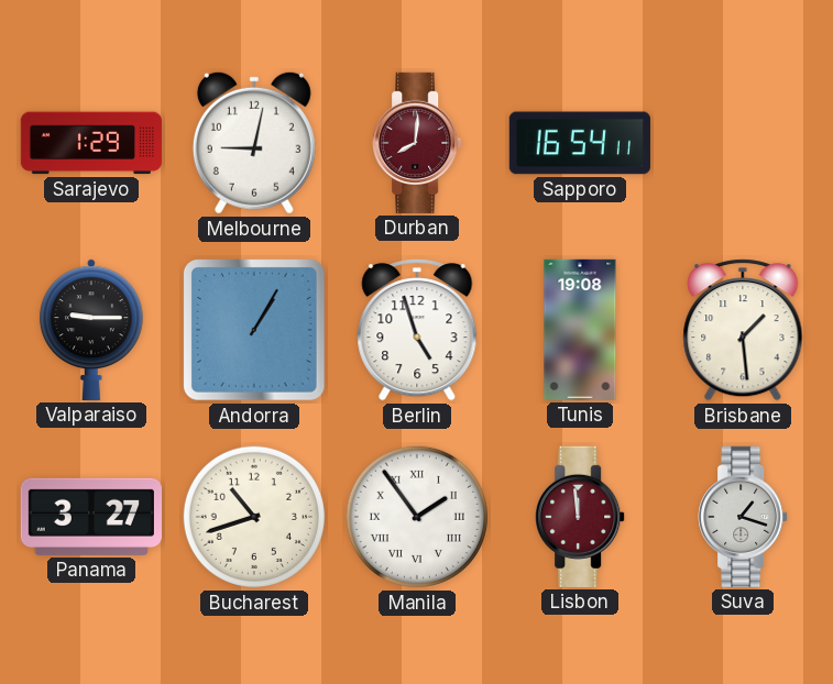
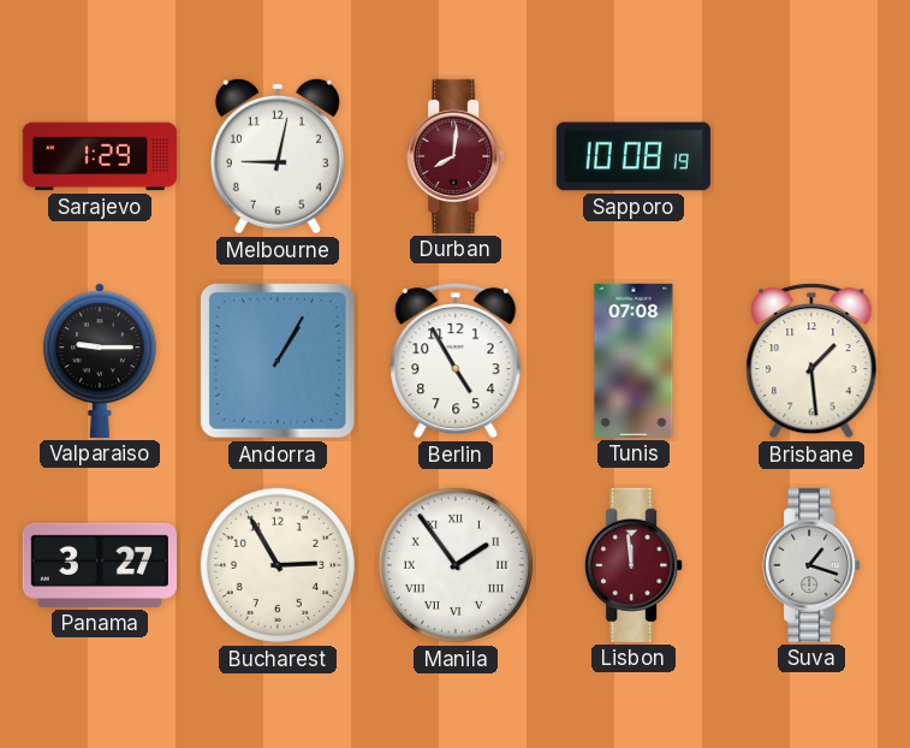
Sapporo: 16:54 -> 10:08 (634, 156)
Berlin: 4:57 -> 4:55 (456, 361)
Tunis: 19:08 -> 07:08 (634, 361)
Bucharest: 10:42 -> 2:55 (278, 565)
